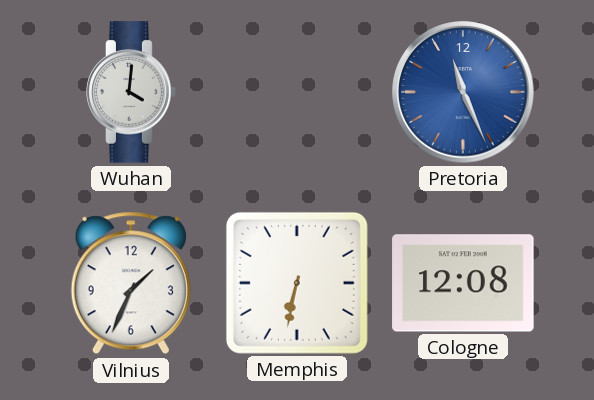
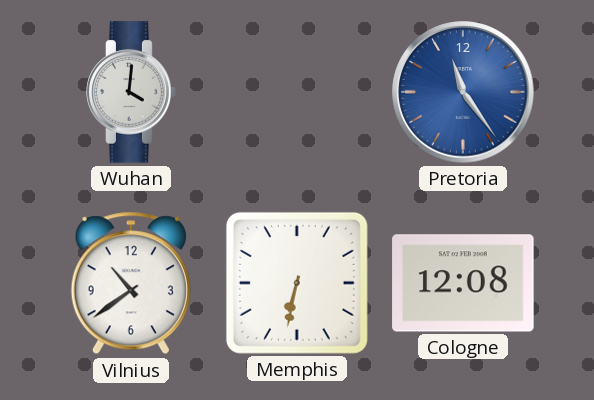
Pretoria: 11:26 -> 11:24 (463, 92)
Vilnius: 1:34 -> 10:39 (131, 283)
